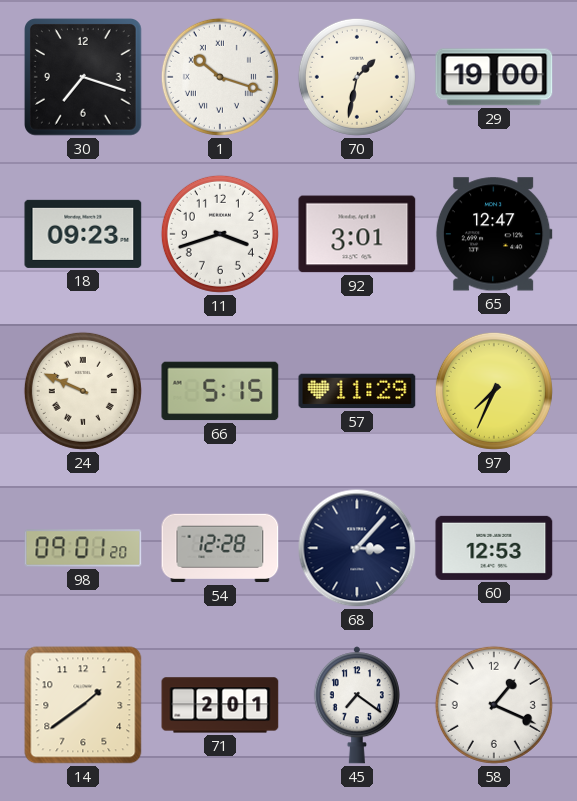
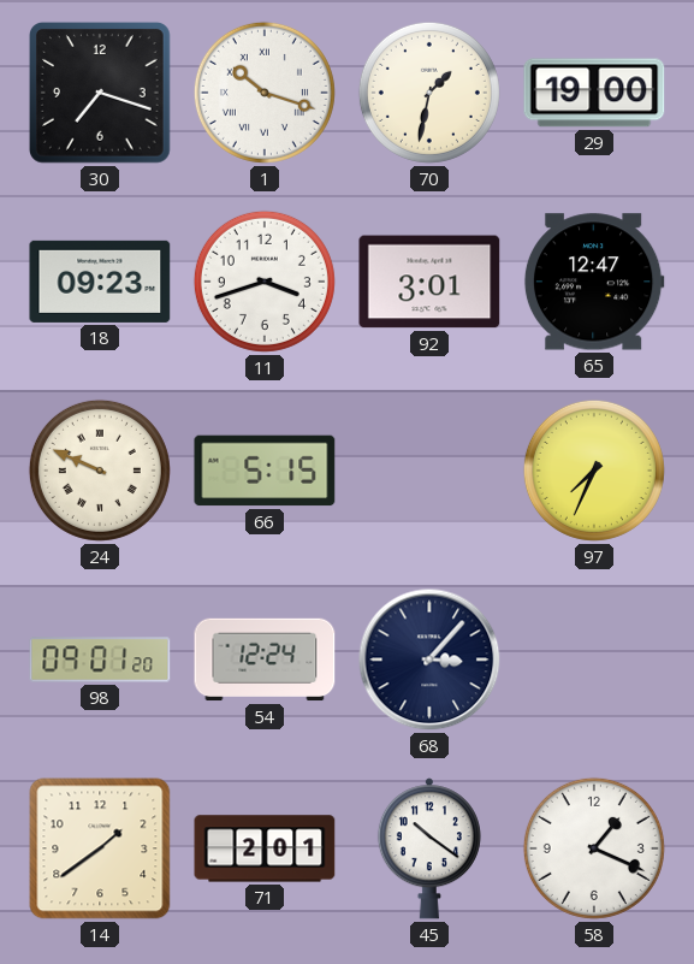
57: 11:29 -> none (357, 391)
54: 12:28 -> 12:24 (265, 660)
60: 12:53 -> none (494, 548)
45: 7:21 -> 10:21 (429, 848)
